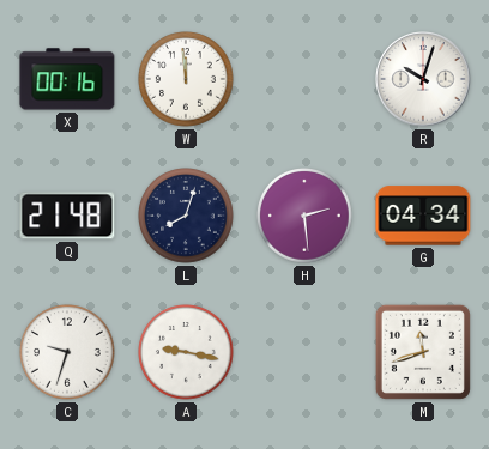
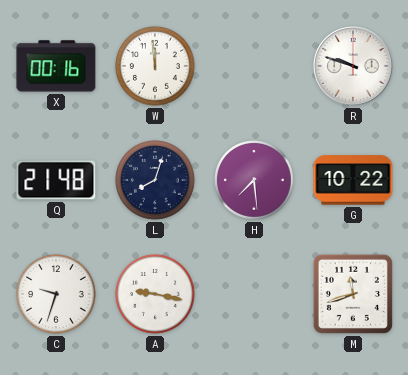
R: 10:03 -> 9:48 (353, 66)
H: 2:29 -> 7:29 (255, 181)
G: 04:34 -> 10:22 (353, 180)
